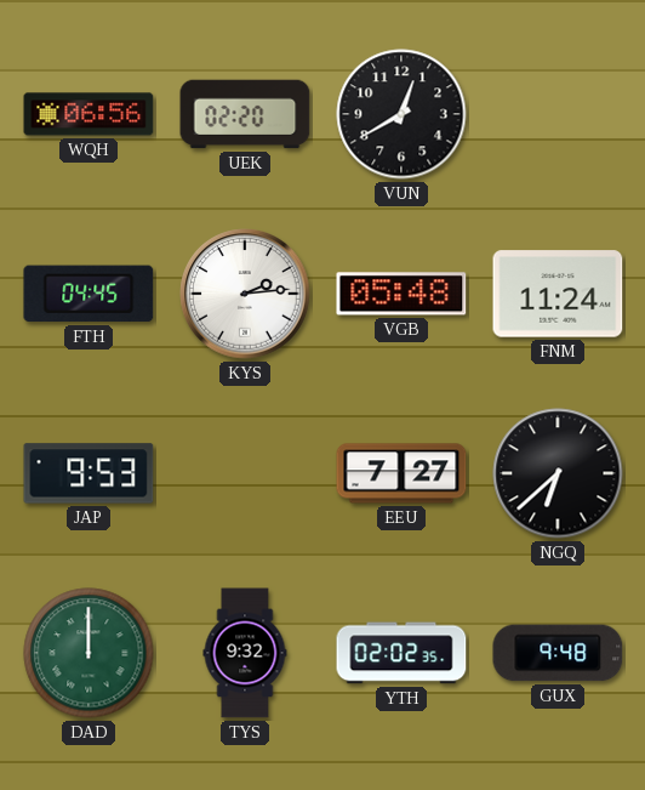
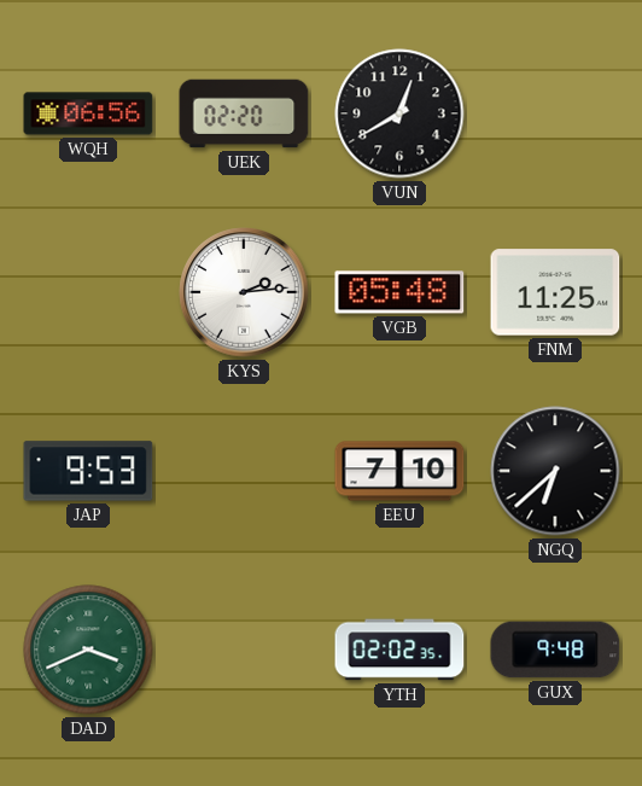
FTH: 04:45 -> none (89, 294)
FNM: 11:24 -> 11:25 (555, 292)
EEU: 7:27 -> 7:10 (399, 471)
DAD: 12:00 -> 3:41 (88, 650)
TYS: 9:32 -> none (245, 653)
